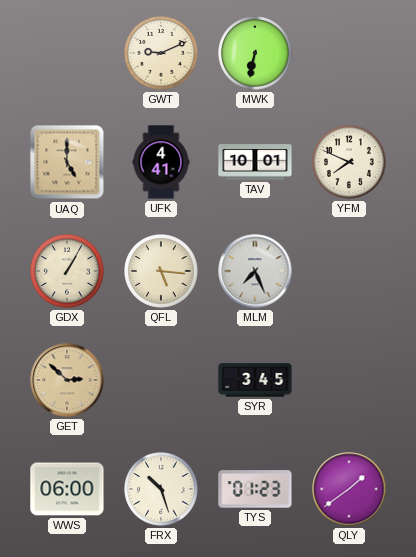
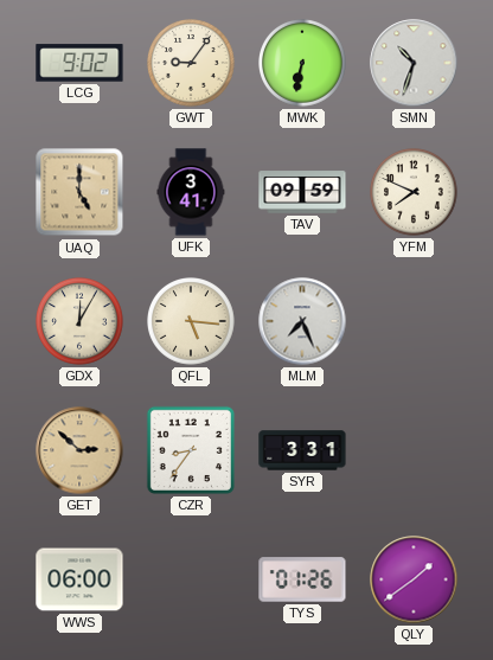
LCG: none -> 9:02 (79, 63)
GWT: 9:11 -> 9:06 (192, 64)
SMN: none -> 10:33 (414, 63)
UFK: 4:41 -> 3:41 (191, 192)
TAV: 10:01 -> 09:59 (302, 192)
GDX: 1:05 -> 12:05 (81, 322)
CZR: none -> 8:36 (191, 450)
SYR: 3:45 -> 3:31 (302, 450)
FRX: 10:27 -> none (162, 490)
TYS: 01:23 -> 01:26 (302, 579)
